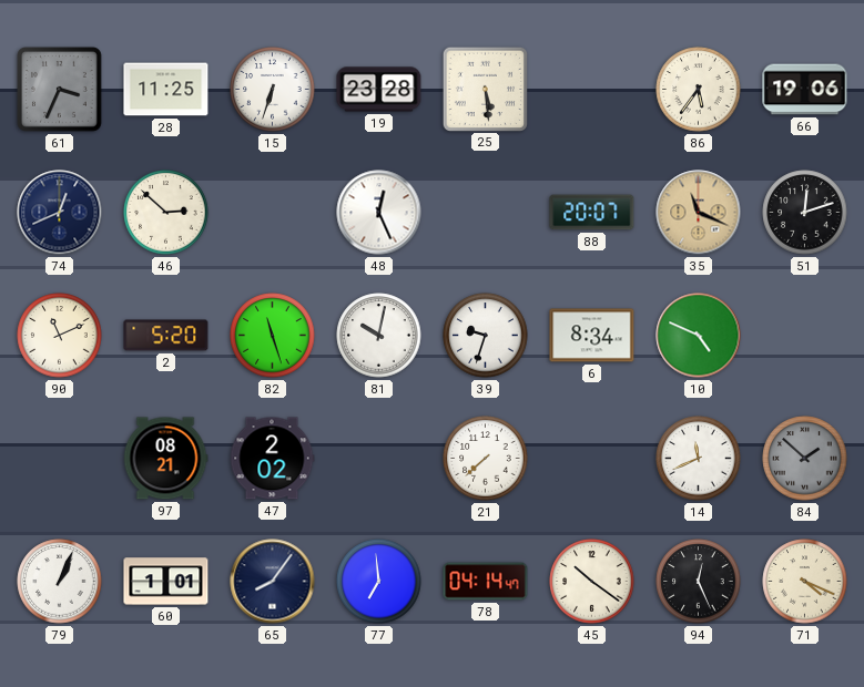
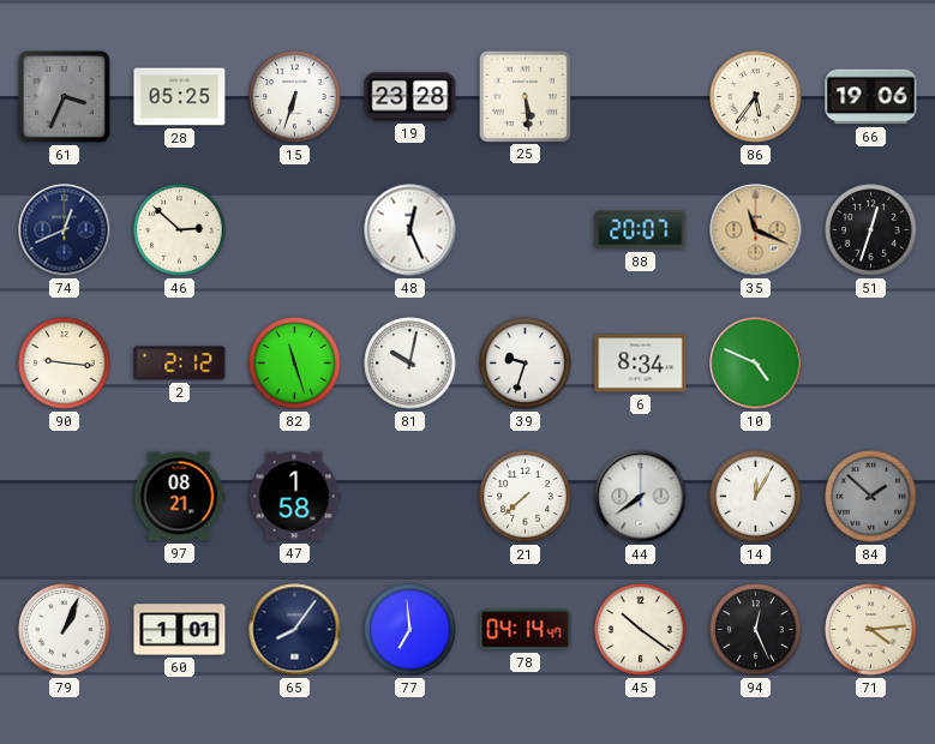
28: 11:25 -> 05:25 (180, 97)
51: 12:12 -> 12:33 (871, 230)
90: 11:11 -> 9:16 (65, 364)
2: 5:20 -> 2:12 (180, 364)
47: 2:02 -> 1:58 (294, 497)
44: none -> 7:39 (641, 497)
14: 11:41 -> 12:05 (756, 497)
71: 4:19 -> 4:14 (871, 630)
